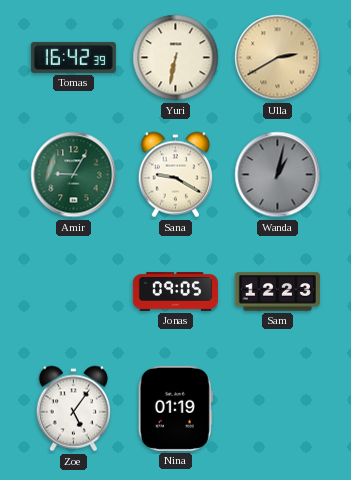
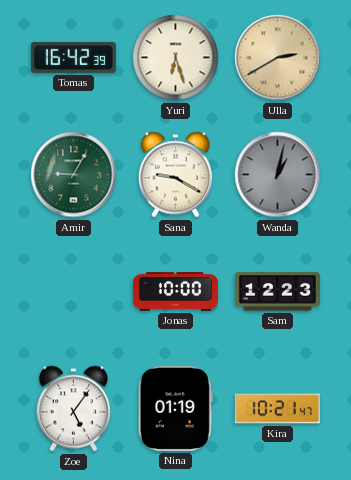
Yuri: 6:32 -> 6:27 (176, 58)
Jonas: 09:05 -> 10:00 (175, 292)
Kira: none -> 10:21 (277, 409)
